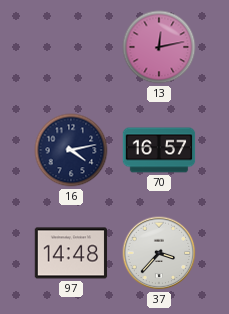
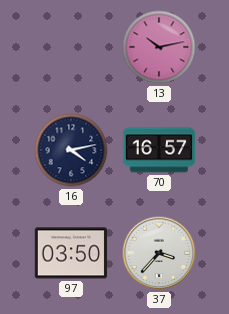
13: 12:13 -> 10:13 (159, 47)
97: 14:48 -> 03:50 (71, 253)
